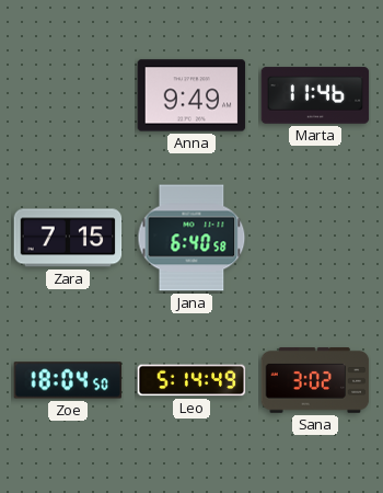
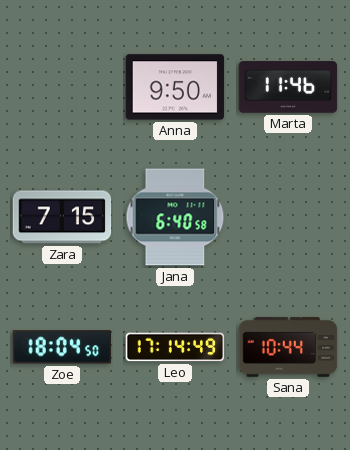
Anna: 9:49 -> 9:50 (175, 87)
Leo: 5:14 -> 17:14 (175, 347)
Sana: 3:02 -> 10:44 (288, 348)
